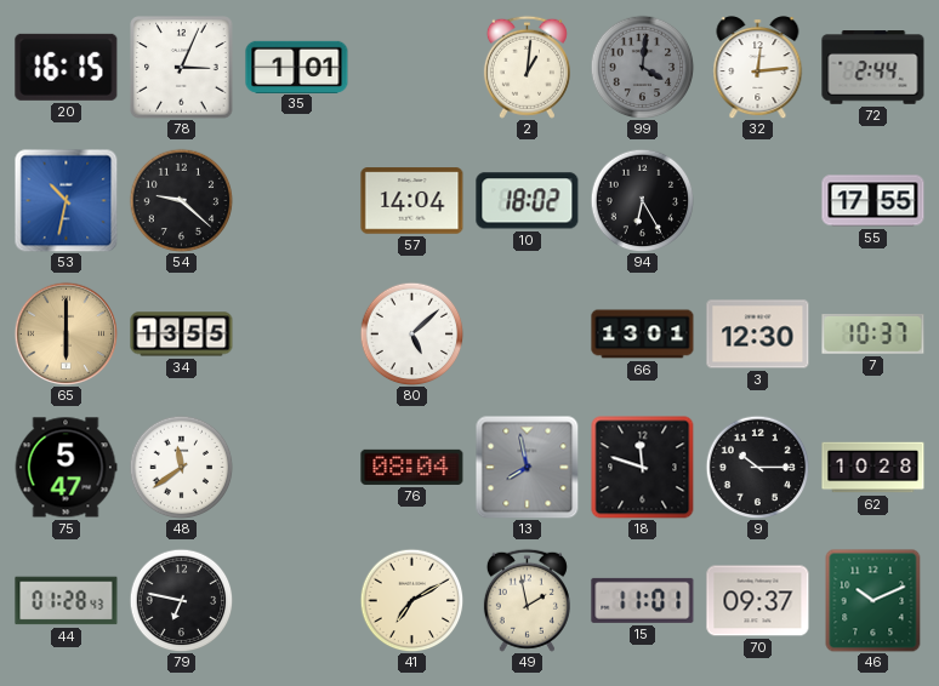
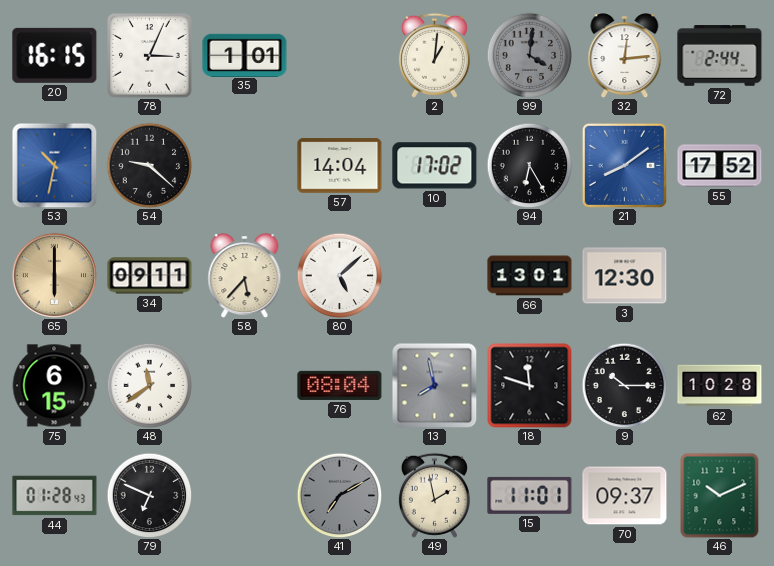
10: 18:02 -> 17:02 (435, 166)
21: none -> 8:09 (624, 165)
55: 17:55 -> 17:52 (720, 166)
34: 13:55 -> 09:11 (150, 276)
58: none -> 5:37 (245, 276)
7: 10:37 -> none (873, 335)
75: 5:47 -> 6:15 (54, 386)
79: 6:47 -> 6:49 (149, 495)
41 dial: cream -> grey (339, 495)
